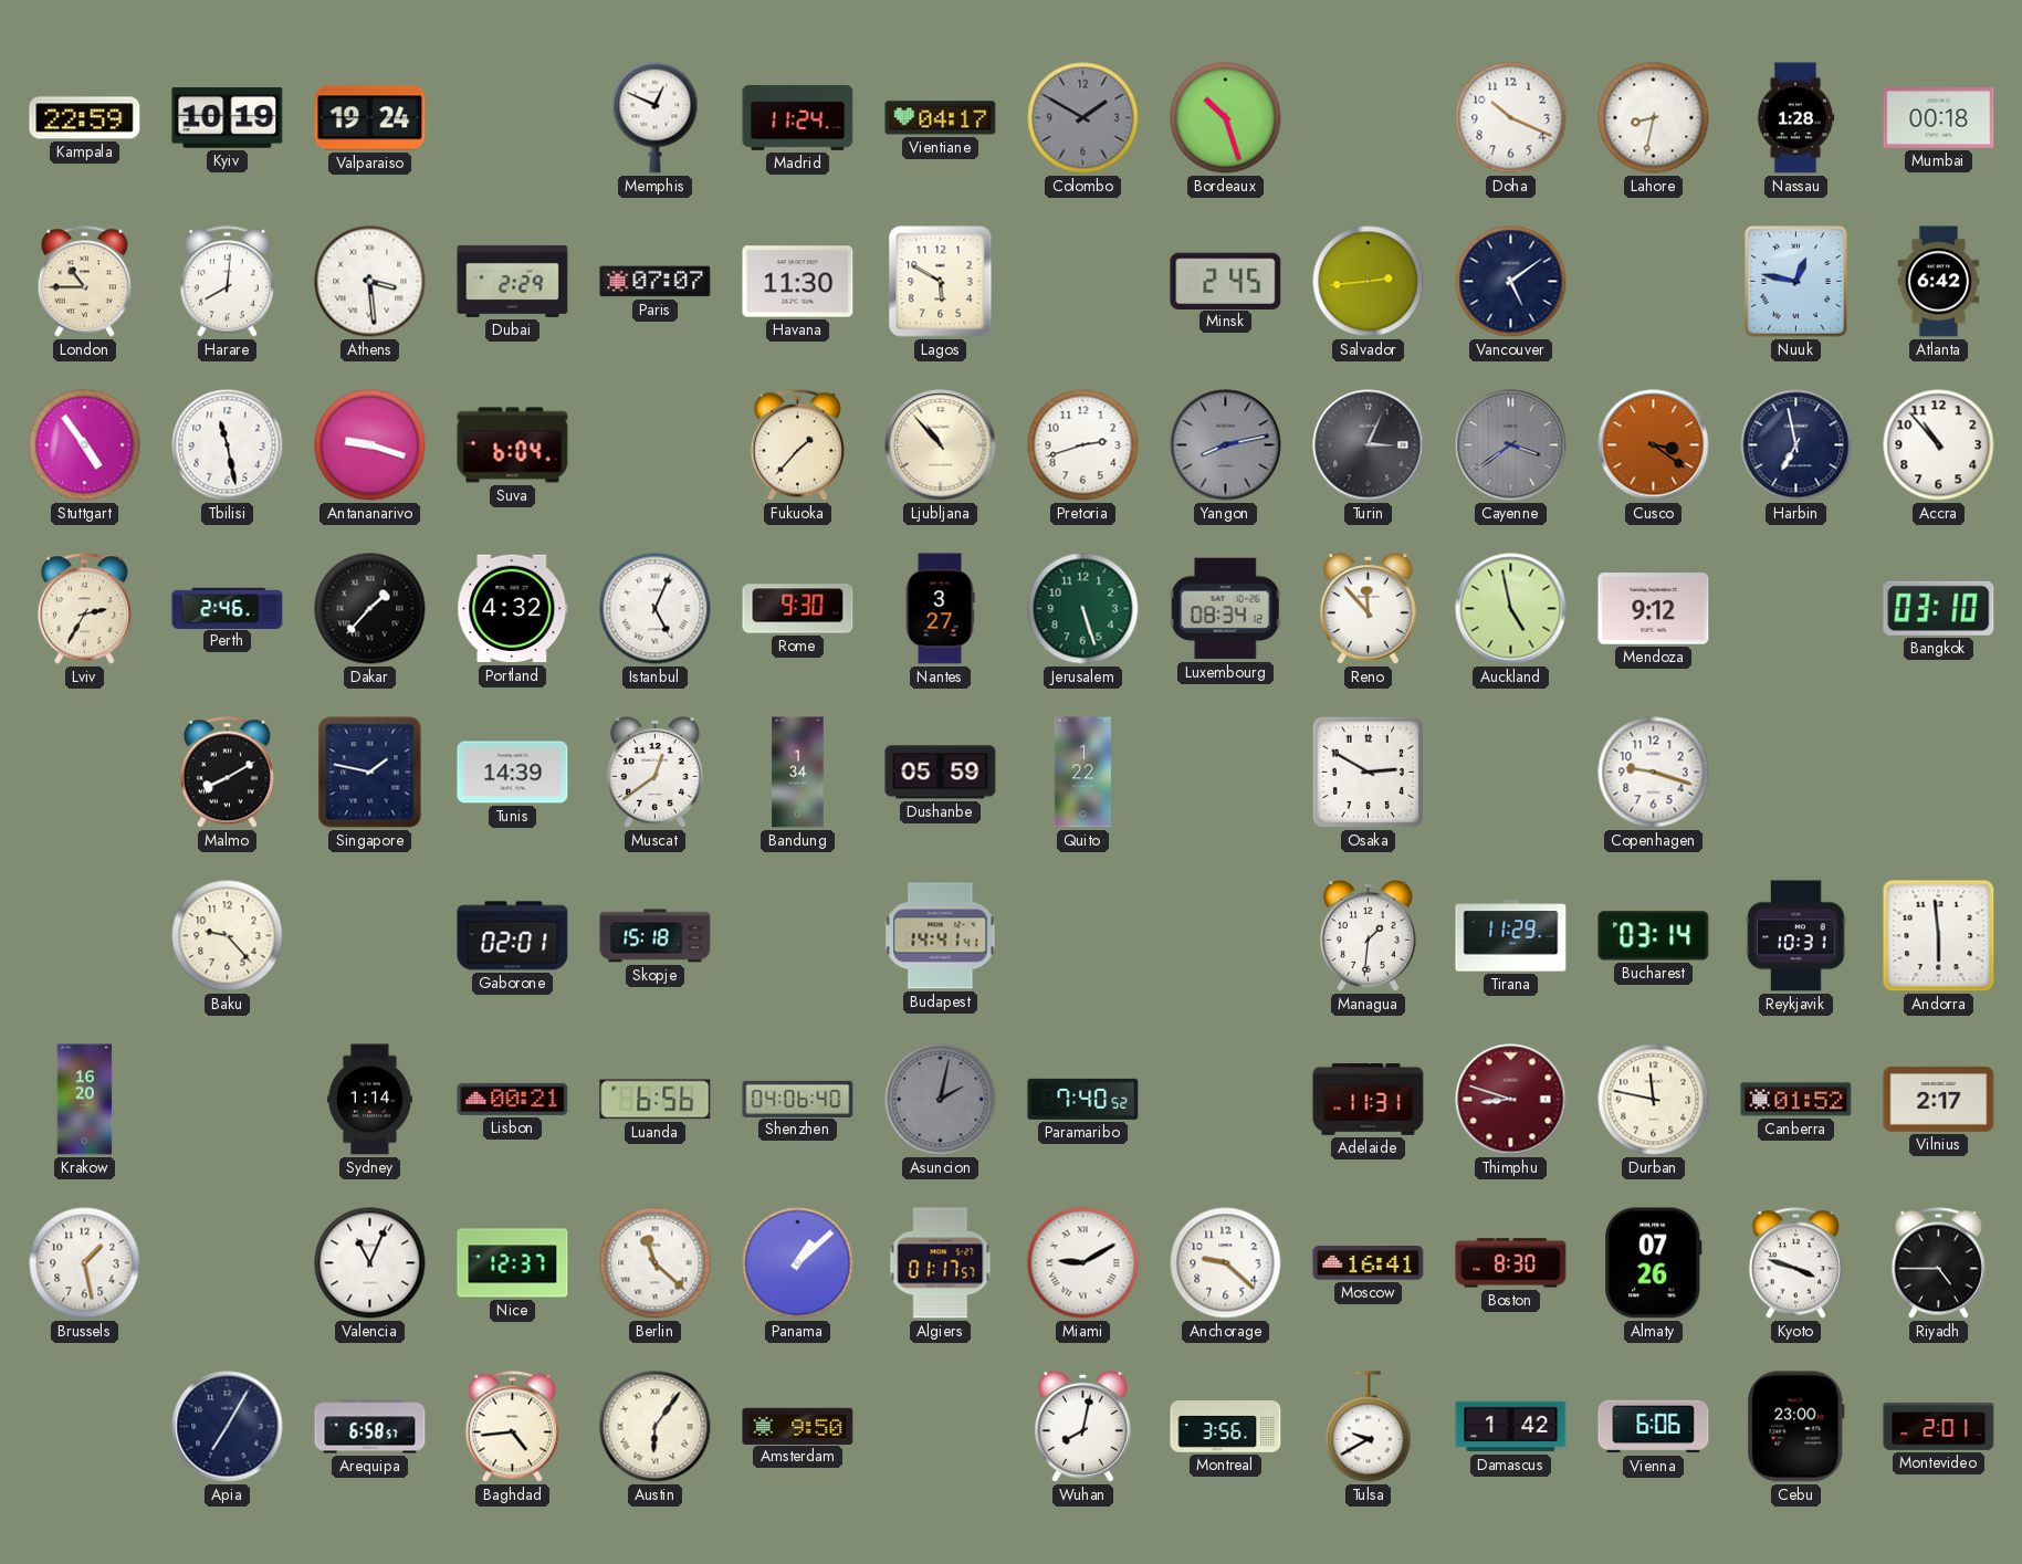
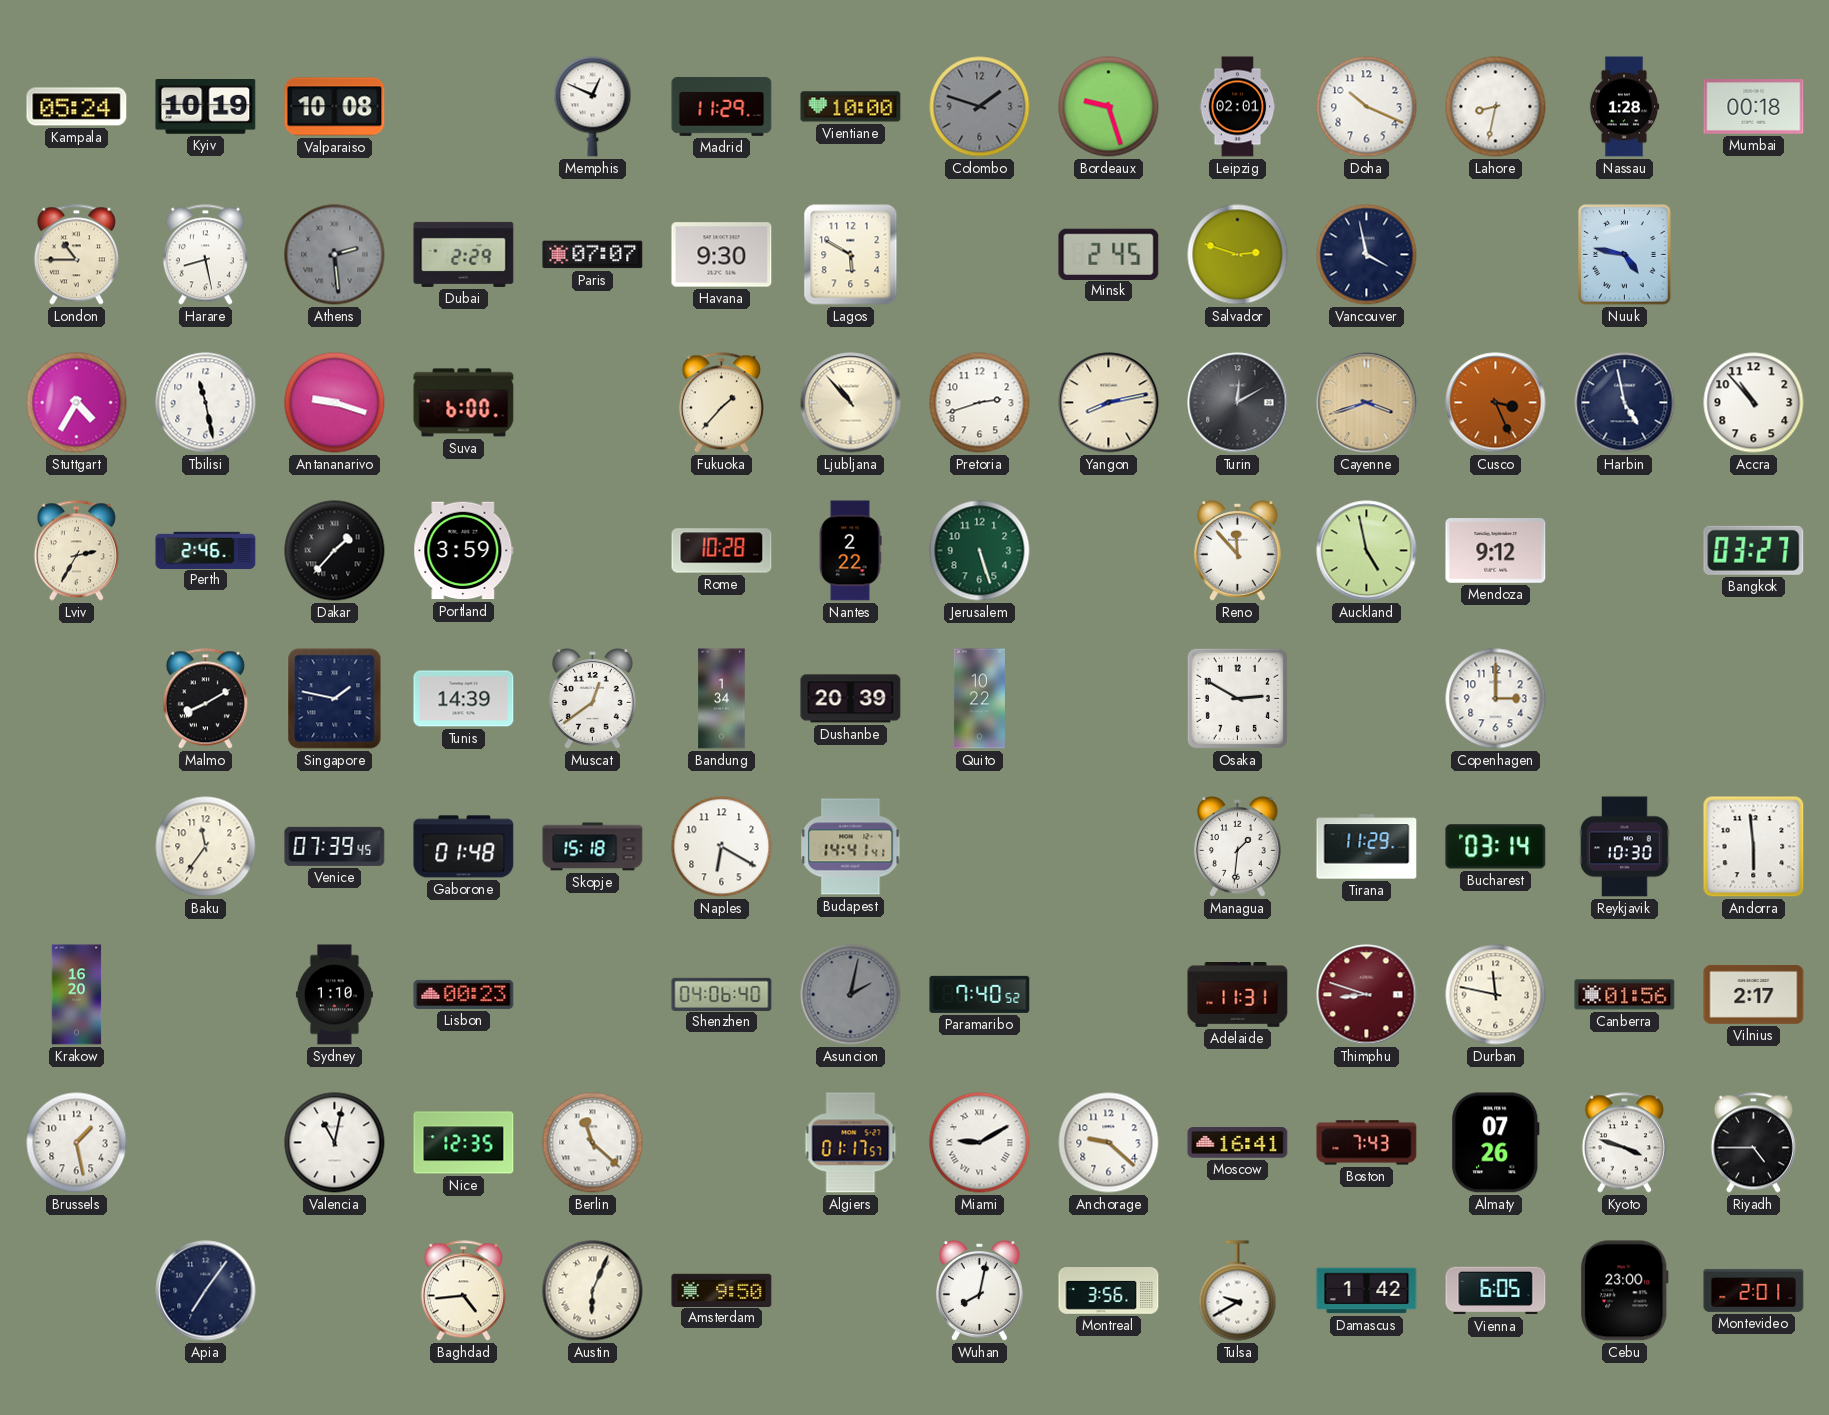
Kampala: 22:59 -> 05:24 (77, 107)
Valparaiso: 19:24 -> 10:08 (335, 107)
Madrid: 11:24 -> 11:29 (722, 106)
Vientiane: 04:17 -> 10:00 (851, 107)
Colombo: 1:50 -> 1:48 (980, 107)
Bordeaux: 10:27 -> 9:27 (1109, 107)
Leipzig: none -> 02:01 (1238, 107)
Harare: 8:01 -> 8:28 (205, 255)
Athens: 3:29 -> 2:29 (335, 255)
Athens dial: white -> grey (335, 255)
Havana: 11:30 -> 9:30 (722, 255)
Salvador: 2:44 -> 2:48 (1238, 255)
Vancouver: 5:09 -> 3:58 (1367, 255)
Nuuk: 12:47 -> 4:47 (1625, 255)
Atlanta: 6:42 -> none (1939, 282)
Stuttgart: 4:54 -> 4:35 (77, 403)
Suva: 6:04 -> 6:00 (464, 403)
Yangon dial: grey -> cream (1109, 403)
Turin: 3:04 -> 12:10 (1238, 403)
Cayenne: 3:39 -> 3:42 (1367, 403)
Cayenne dial: grey -> champagne (1367, 403)
Cusco: 3:21 -> 3:26 (1496, 403)
Harbin: 6:58 -> 4:58 (1625, 403)
Portland: 4:32 -> 3:59 (464, 551)
Istanbul: 5:04 -> none (656, 609)
Rome: 9:30 -> 10:28 (722, 551)
Nantes: 3:27 -> 2:22 (850, 551)
Luxembourg: 08:34 -> none (1225, 609)
Bangkok: 03:10 -> 03:27 (1754, 550)
Dushanbe: 05:59 -> 20:39 (851, 699)
Quito: 1:22 -> 10:22 (979, 699)
Copenhagen: 9:18 -> 3:00 (1496, 699)
Baku: 9:23 -> 11:36 (206, 847)
Venice: none -> 07:39 (335, 846)
Gaborone: 02:01 -> 01:48 (464, 847)
Naples: none -> 6:20 (722, 847)
Reykjavik: 10:31 -> 10:30 (1625, 847)
Sydney: 1:14 -> 1:10 (334, 995)
Lisbon: 00:21 -> 00:23 (464, 994)
Luanda: 6:56 -> none (656, 1100)
Canberra: 01:52 -> 01:56 (1625, 995)
Valencia: 11:04 -> 11:02 (335, 1143)
Nice: 12:37 -> 12:35 (464, 1143)
Panama: 1:08 -> none (798, 1263)
Boston: 8:30 -> 7:43 (1367, 1143)
Apia: 7:05 -> 7:06 (206, 1291)
Arequipa: 6:58 -> none (370, 1427)
Austin: 6:06 -> 6:04 (593, 1291)
Vienna: 6:06 -> 6:05 (1496, 1291)
